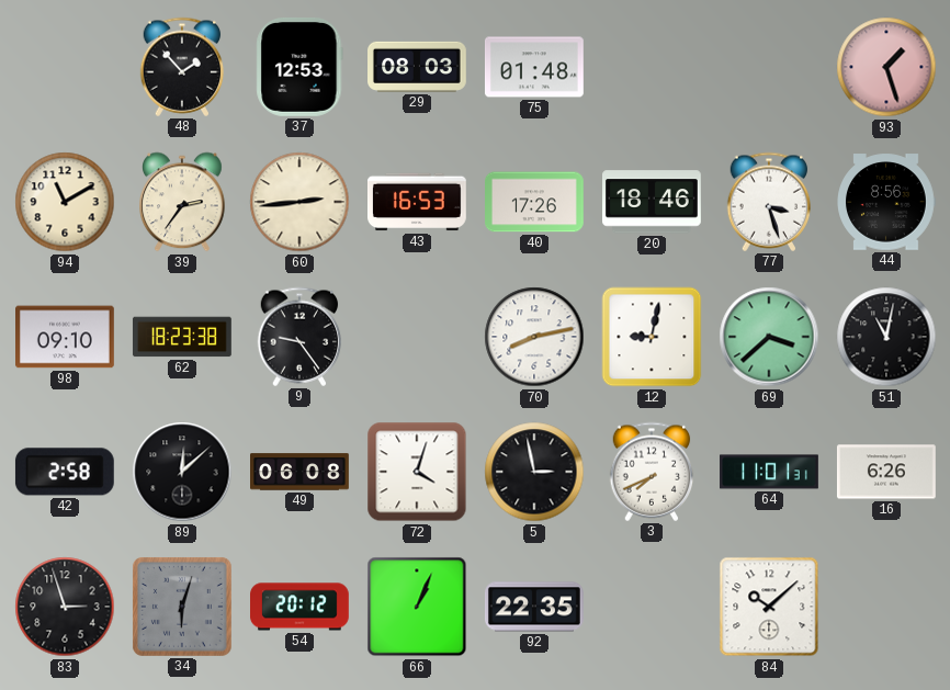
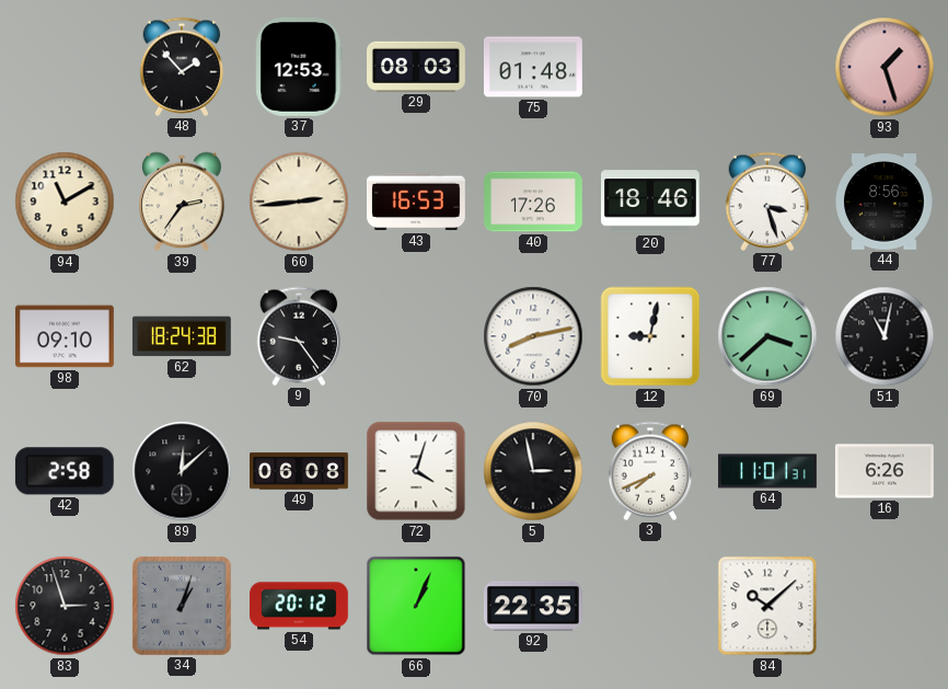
62: 18:23 -> 18:24 (182, 336)
34: 6:03 -> 1:03 (182, 606)
